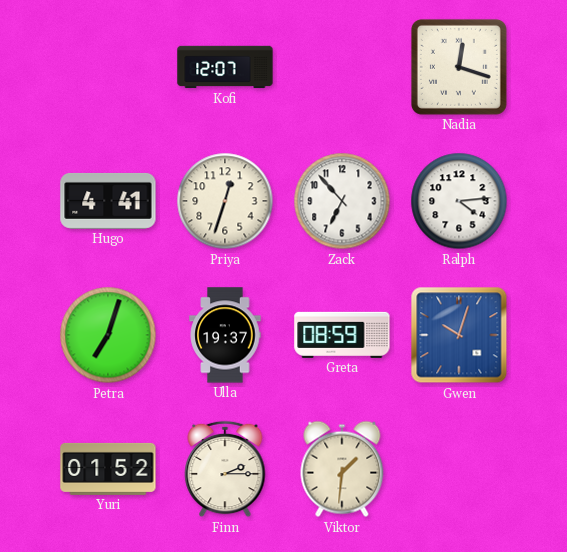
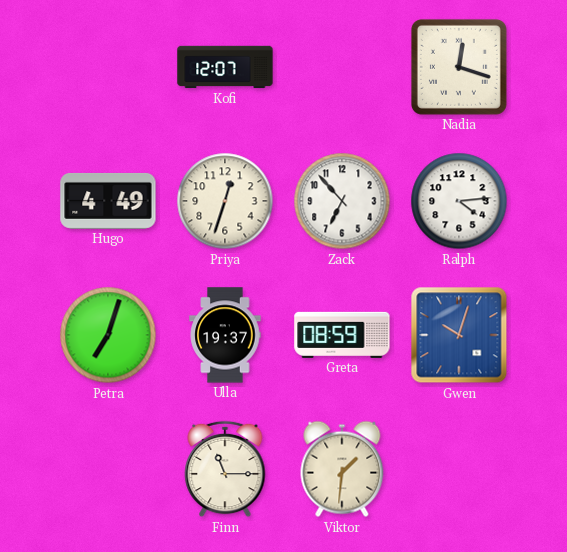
Hugo: 4:41 -> 4:49 (108, 201)
Yuri: 01:52 -> none (108, 469)
Finn: 2:15 -> 11:15 (225, 469)
